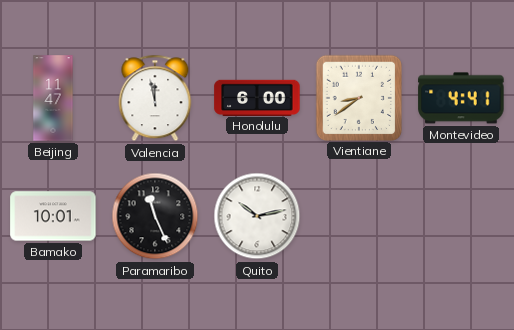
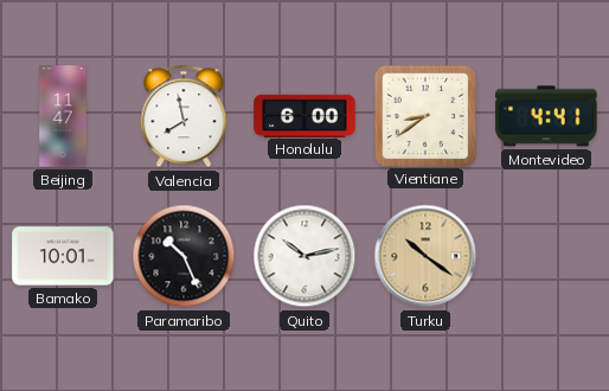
Valencia: 11:58 -> 7:58 (184, 116)
Paramaribo: 11:26 -> 10:26 (184, 256)
Turku: none -> 10:21 (425, 256)
